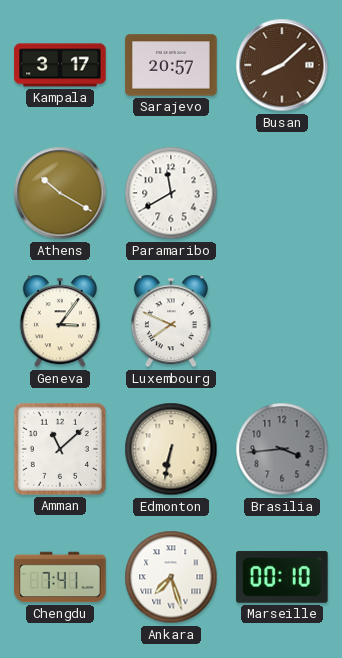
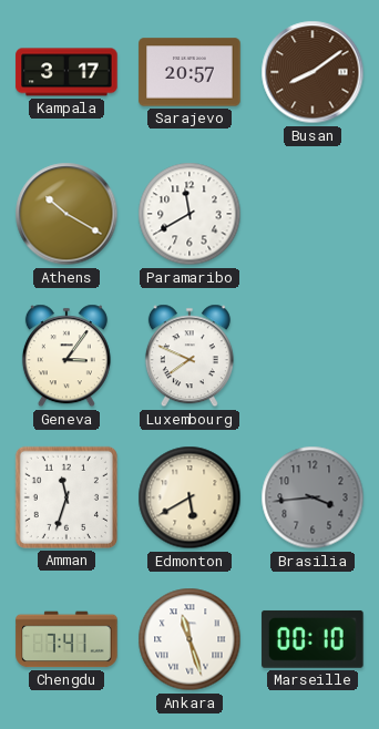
Busan: 8:08 -> 8:09 (313, 72)
Amman: 11:08 -> 11:33 (66, 497)
Edmonton: 6:32 -> 5:40 (189, 497)
Ankara: 7:27 -> 11:27 (189, 639)
